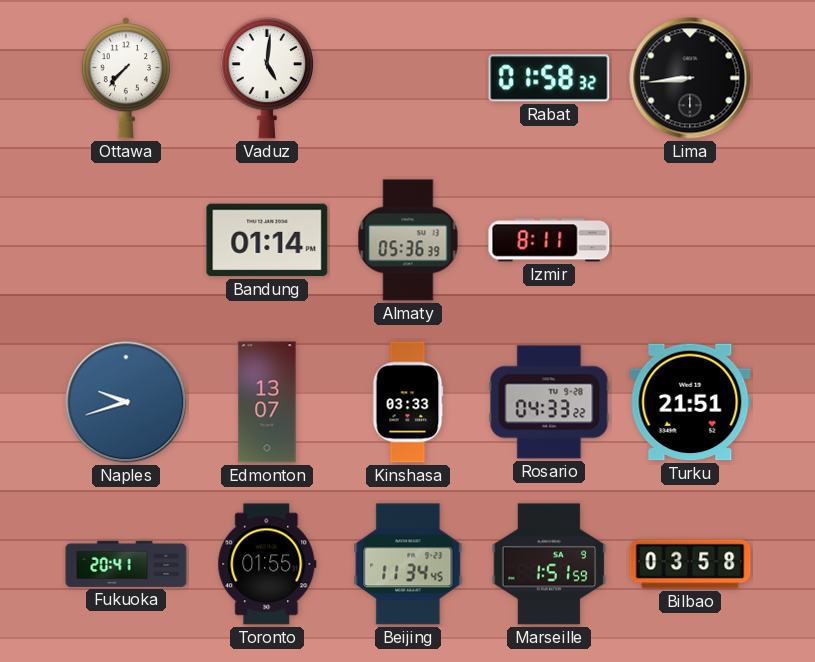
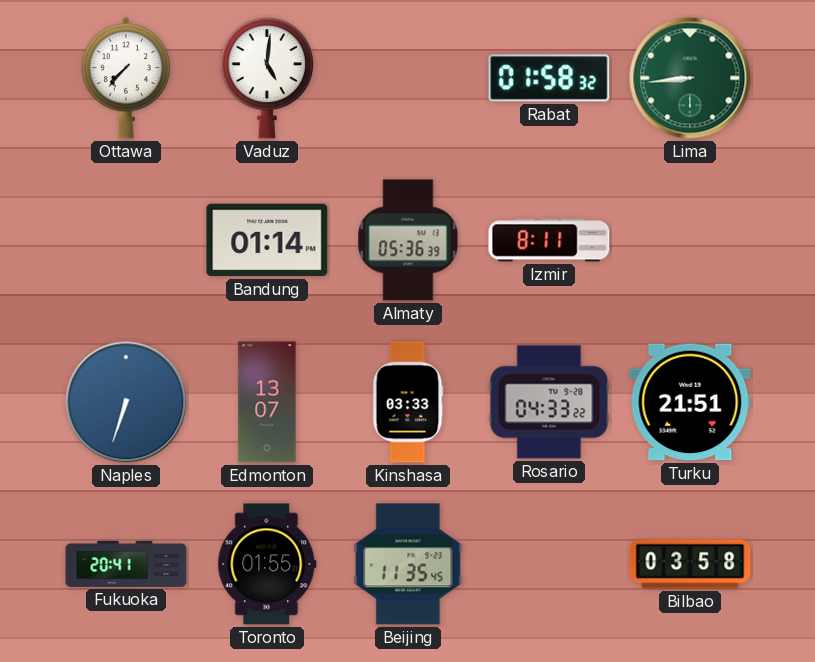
Lima dial: black -> green (690, 78)
Naples: 9:42 -> 6:33 (126, 402)
Beijing: 11:34 -> 11:35 (408, 564)
Marseille: 1:51 -> none (549, 564)
